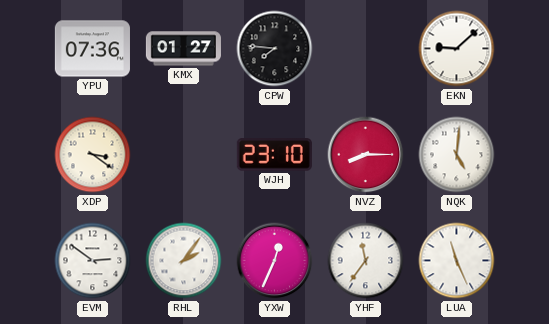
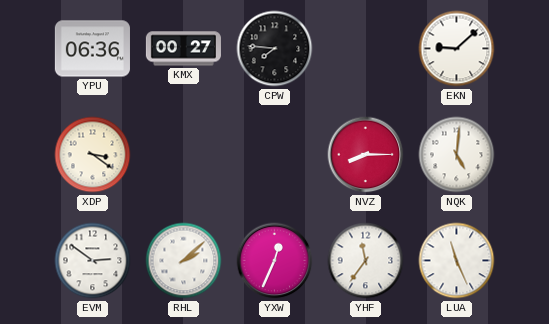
YPU: 07:36 -> 06:36 (92, 49)
KMX: 01:27 -> 00:27 (183, 49)
WJH: 23:10 -> none (274, 155)
RHL: 2:06 -> 2:08 (184, 261)
